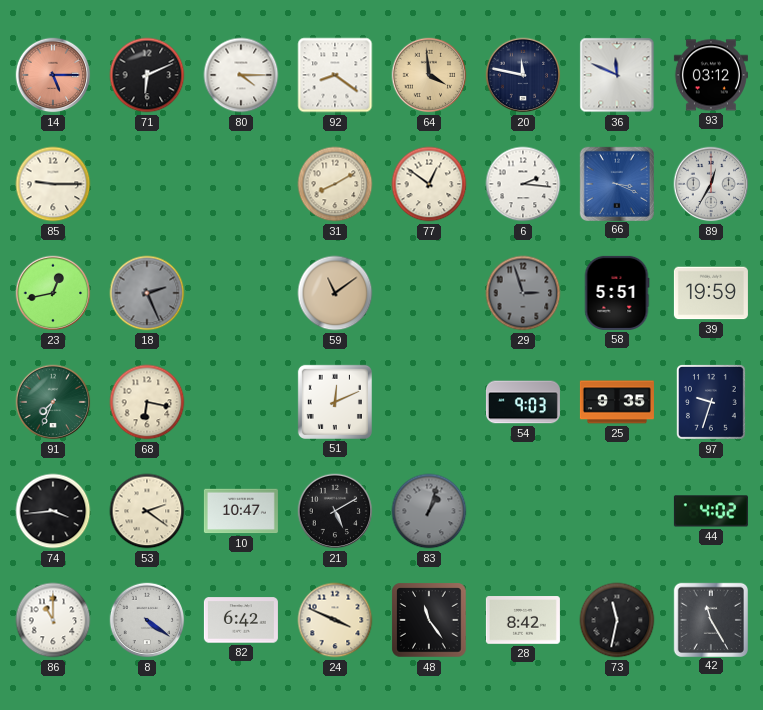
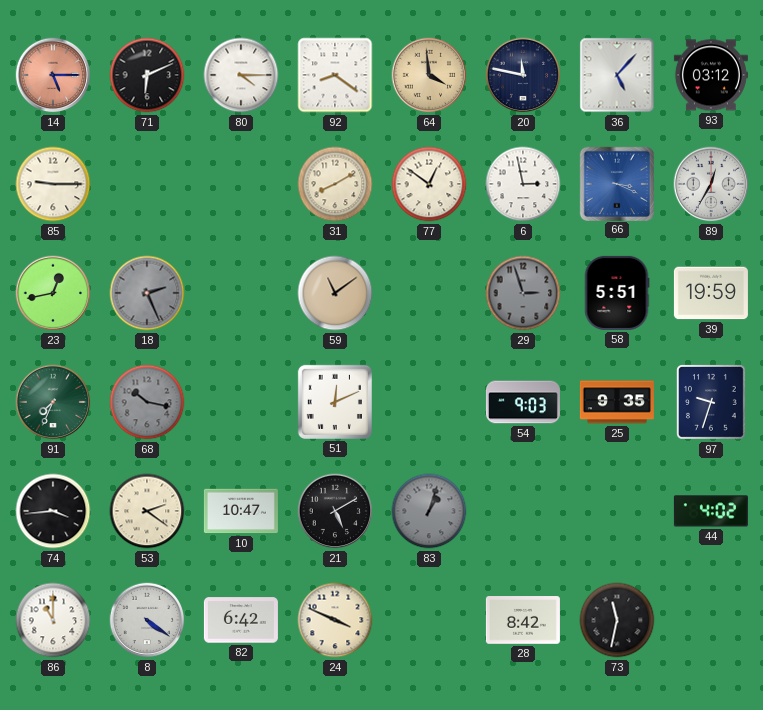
36: 11:49 -> 5:07 (617, 75)
6: 2:16 -> 2:58 (523, 184)
68: 6:17 -> 10:17 (147, 402)
68 dial: cream -> grey (147, 402)
48: 11:24 -> none (429, 620)
42: 11:25 -> none (710, 619)
